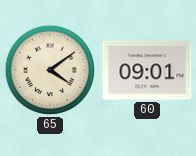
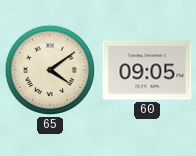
60: 09:01 -> 09:05 (147, 70)
